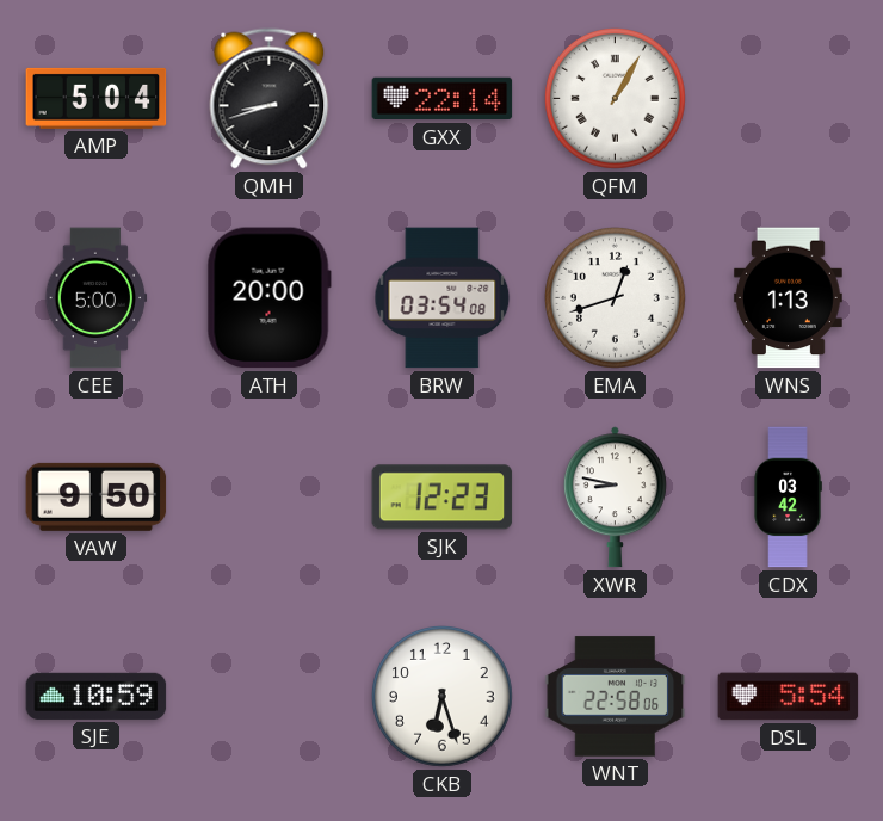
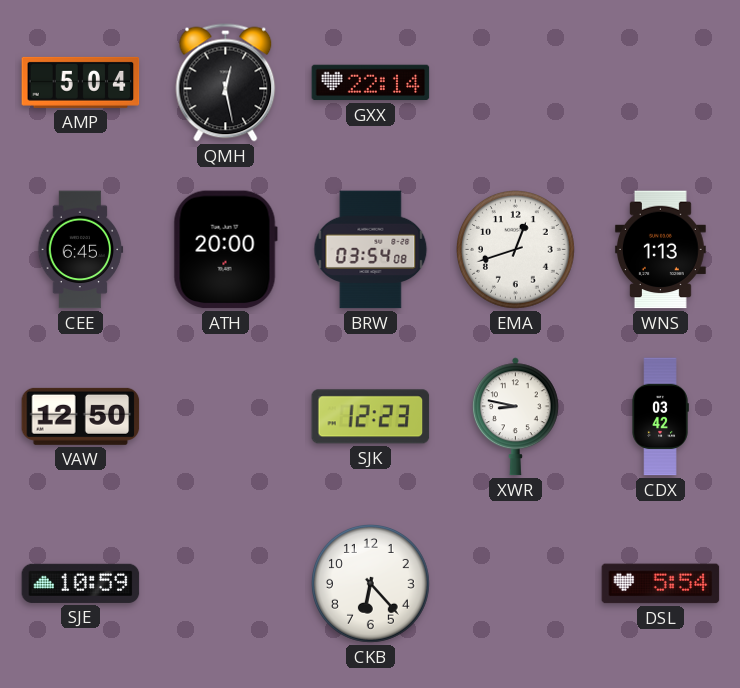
QMH: 8:42 -> 12:28 (226, 83)
QFM: 1:05 -> none (616, 99)
CEE: 5:00 -> 6:45 (81, 250)
VAW: 9:50 -> 12:50 (81, 416)
CKB: 6:27 -> 6:23 (371, 584)
WNT: 22:58 -> none (616, 697)
